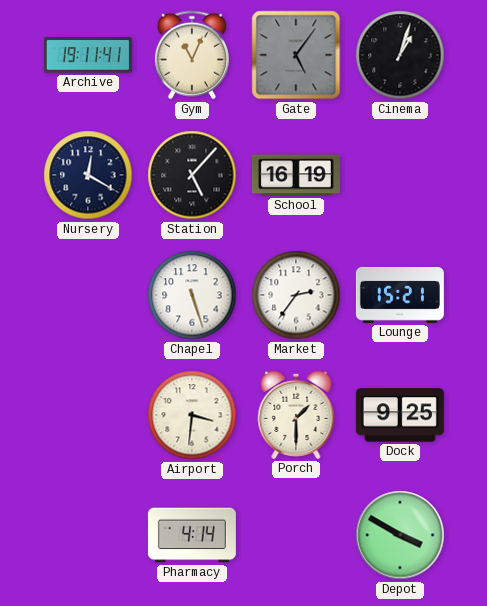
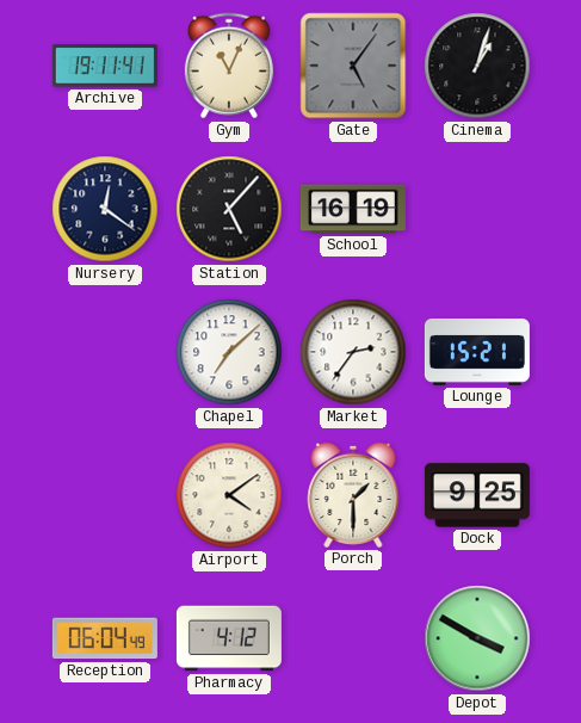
Nursery: 12:20 -> 12:21 (105, 209)
Chapel: 5:27 -> 7:08 (229, 352)
Airport: 3:31 -> 4:09 (229, 495)
Reception: none -> 06:04 (105, 638)
Pharmacy: 4:14 -> 4:12 (229, 638)
